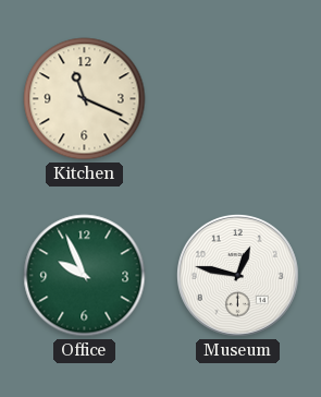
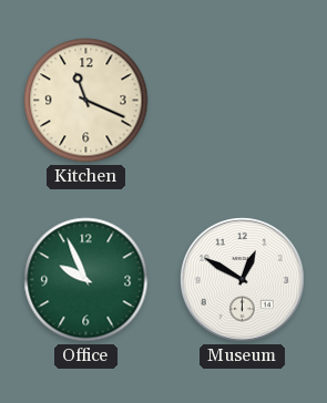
Museum: 12:47 -> 12:50 (243, 280)
